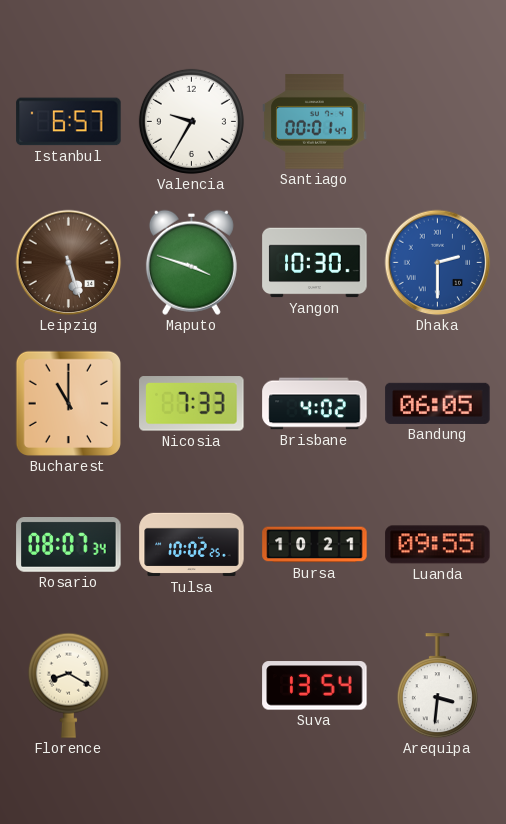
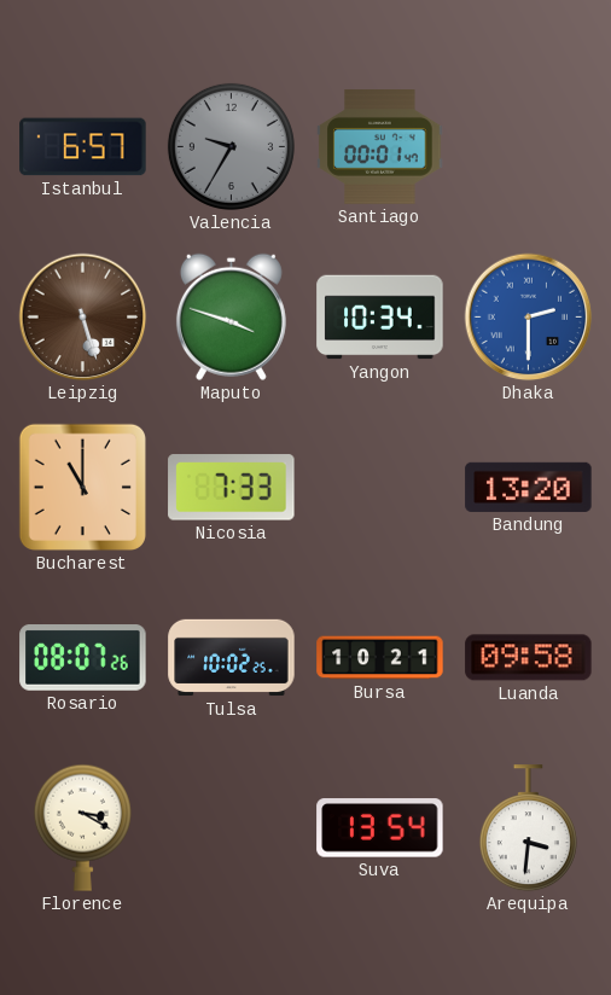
Valencia dial: white -> grey (231, 146)
Yangon: 10:30 -> 10:34 (380, 318)
Brisbane: 4:02 -> none (315, 404)
Bandung: 06:05 -> 13:20 (529, 487)
Rosario: 08:07:34 -> 08:07:26 (83, 658)
Luanda: 09:55 -> 09:58 (529, 658)
Florence: 8:20 -> 3:20 (82, 827)
